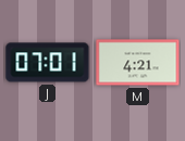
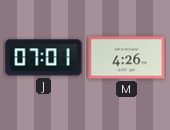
M: 4:21 -> 4:26 (127, 58)
